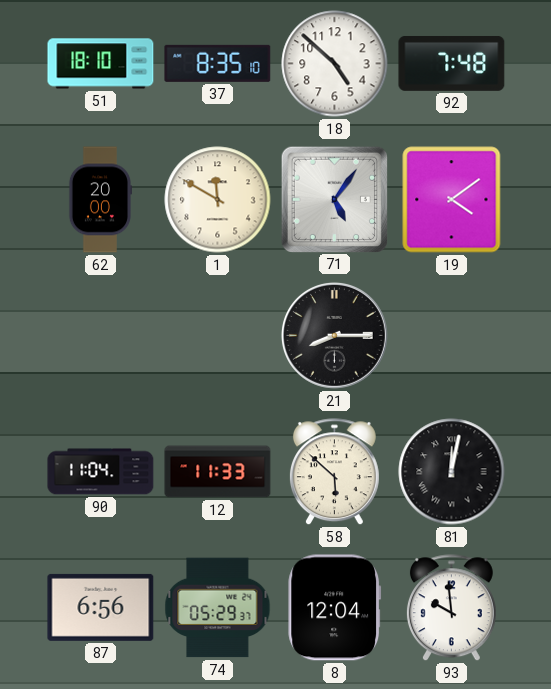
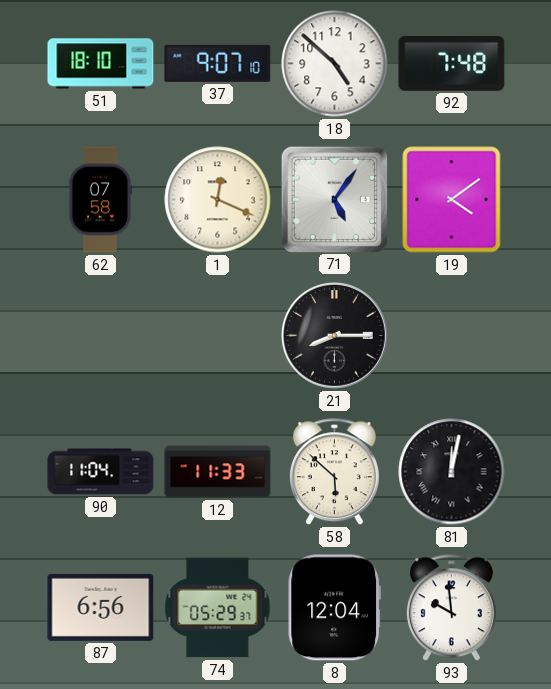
37: 8:35 -> 9:07 (218, 63)
62: 20:00 -> 07:58 (99, 200)
1: 11:50 -> 12:19 (218, 200)
